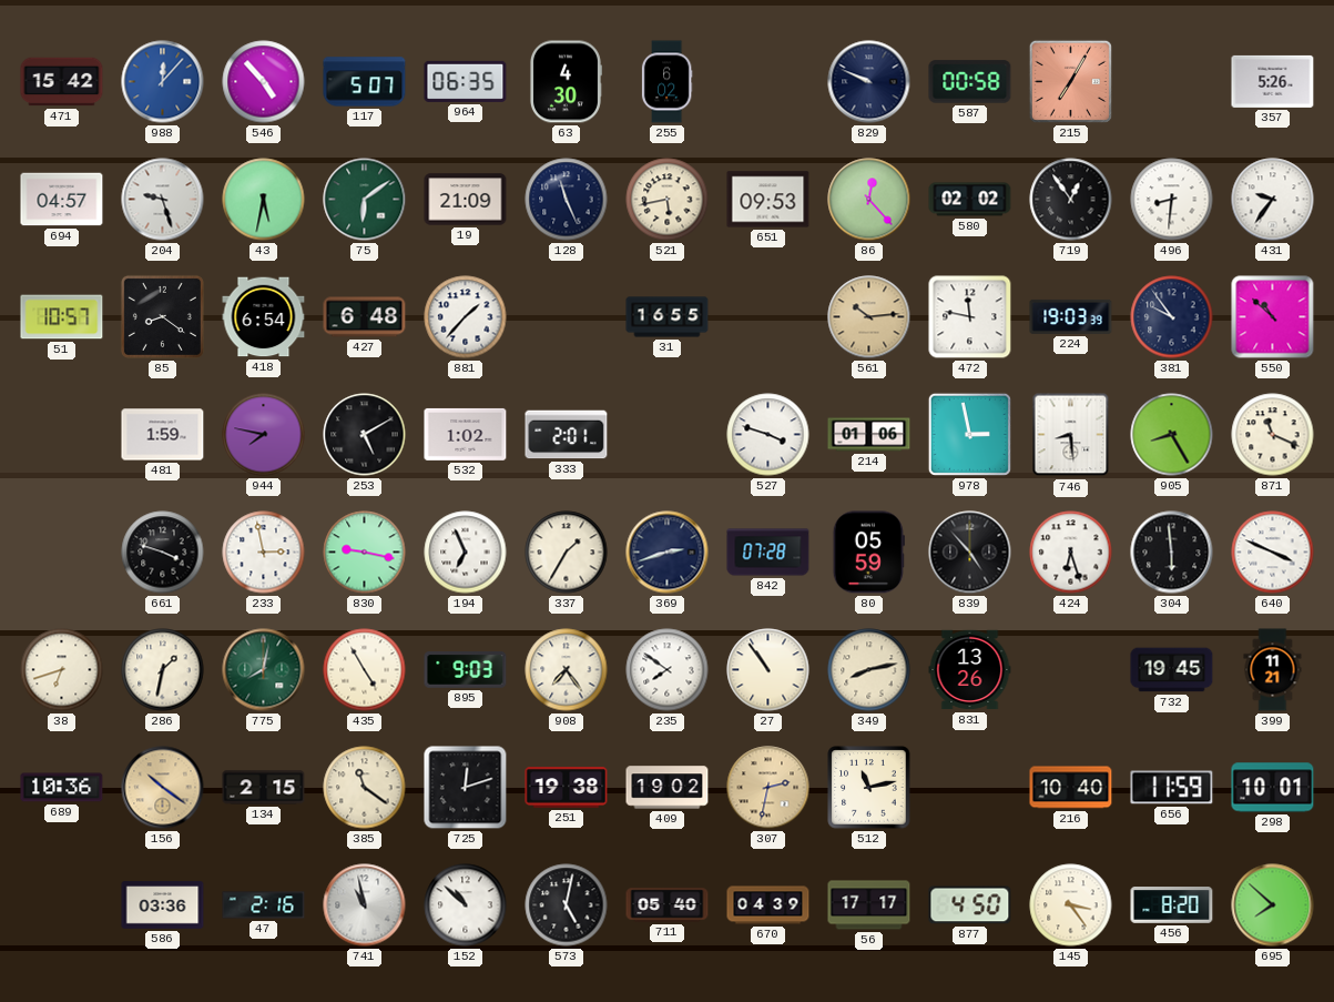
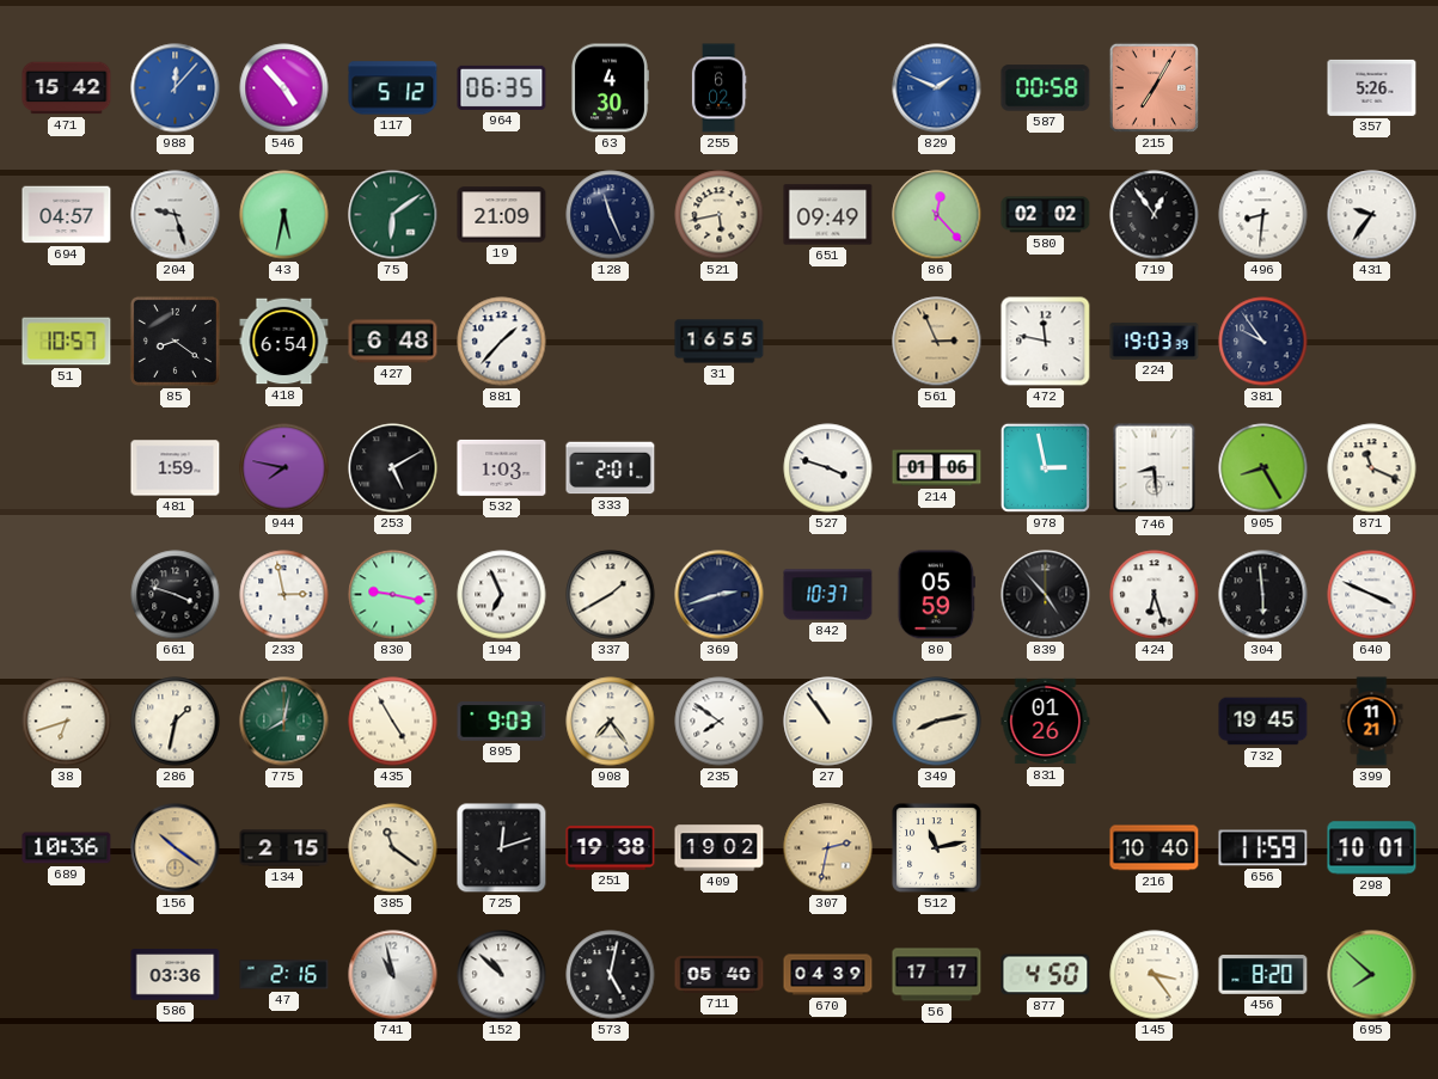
117: 5:07 -> 5:12 (393, 88)
829: 9:49 -> 1:49 (937, 88)
829 dial: navy -> blue (937, 88)
651: 09:53 -> 09:49 (828, 215)
561: 10:14 -> 2:56 (937, 342)
550: 10:52 -> none (1273, 317)
532: 1:02 -> 1:03 (502, 467)
337: 1:35 -> 1:40 (611, 595)
842: 07:28 -> 10:37 (828, 595)
831: 13:26 -> 01:26 (1046, 722)
